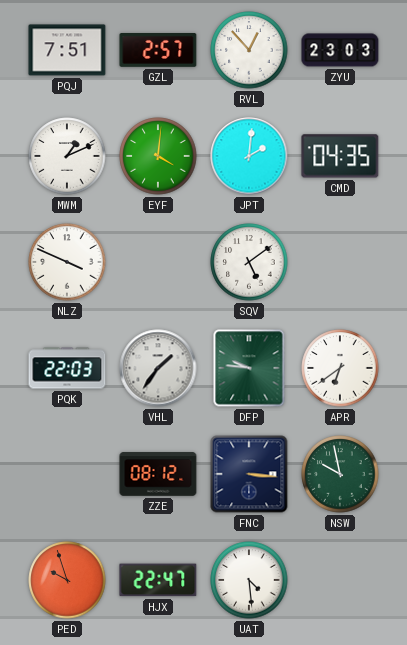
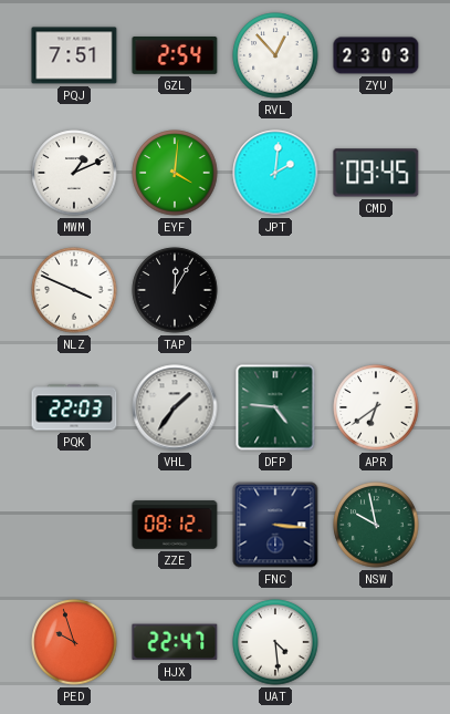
GZL: 2:57 -> 2:54 (175, 56)
CMD: 04:35 -> 09:45 (376, 173)
TAP: none -> 12:05 (175, 290)
SQV: 5:09 -> none (249, 262)
DFP: 9:46 -> 4:46 (275, 407)
